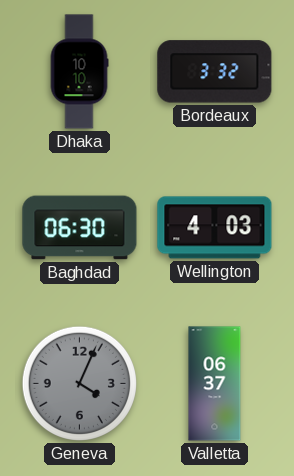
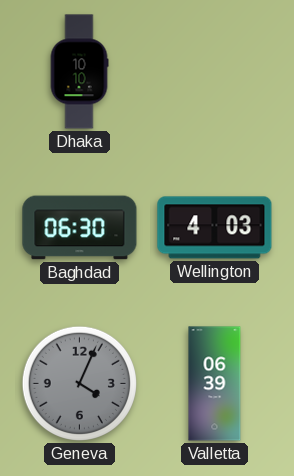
Bordeaux: 3:32 -> none (215, 72)
Valletta: 06:37 -> 06:39 (215, 384)
